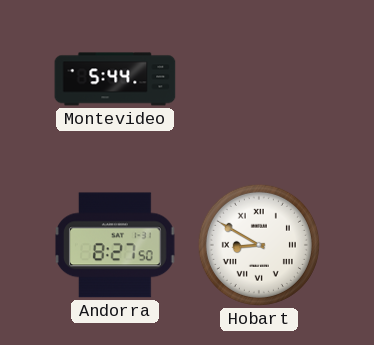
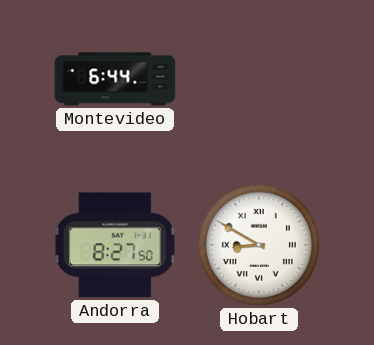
Montevideo: 5:44 -> 6:44 (115, 79)
